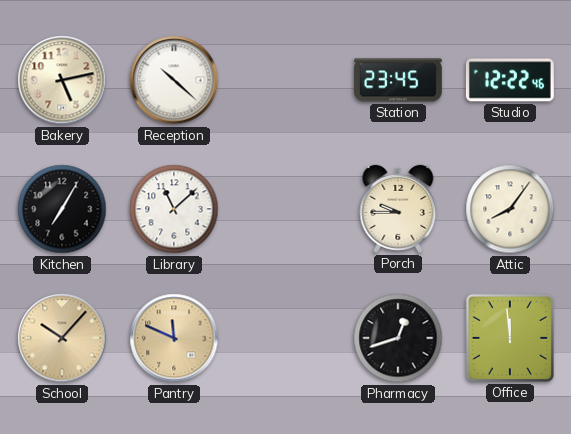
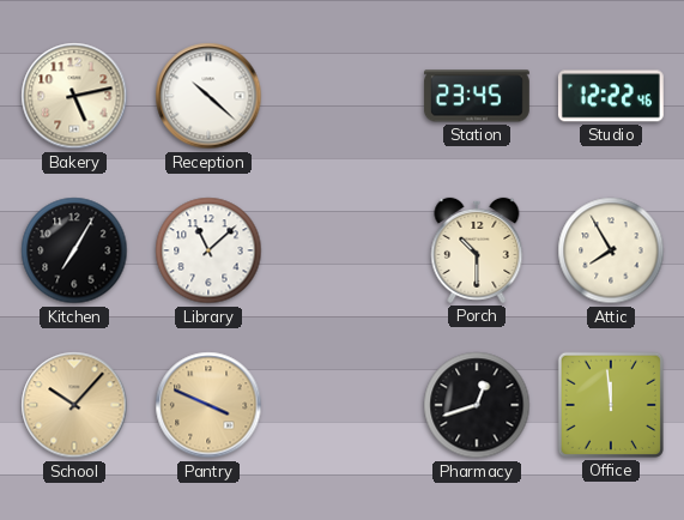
Porch: 9:45 -> 10:30 (477, 250)
Attic: 8:06 -> 7:55 (611, 250)
Pantry: 11:49 -> 3:49 (208, 405)
